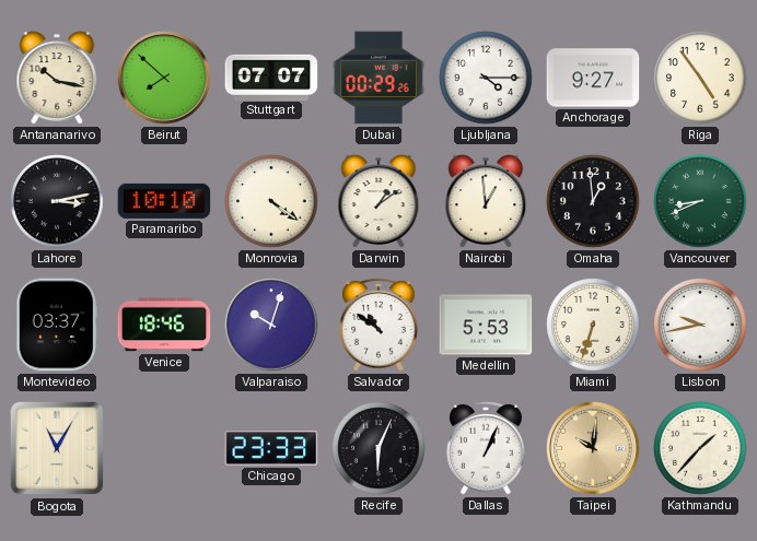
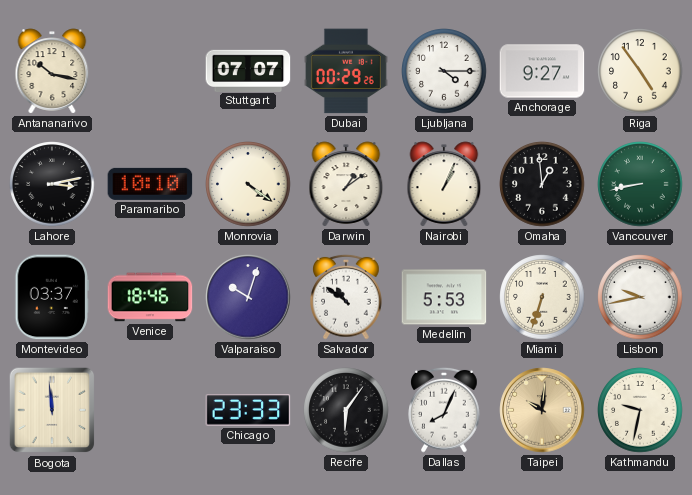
Beirut: 7:52 -> none (164, 78)
Nairobi: 12:59 -> 1:04 (444, 184)
Vancouver: 8:41 -> 8:43 (640, 184)
Bogota: 11:05 -> 11:59 (52, 410)
Recife: 6:04 -> 6:06 (346, 410)
Dallas: 1:04 -> 8:04 (444, 410)
Kathmandu: 1:37 -> 9:32 (640, 410)
